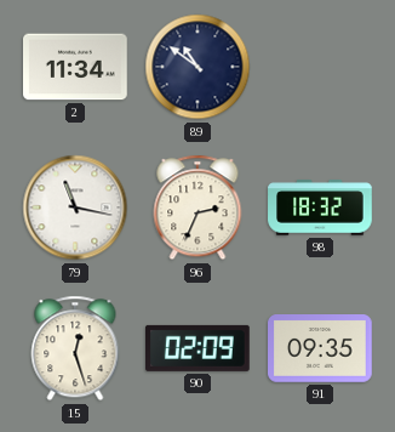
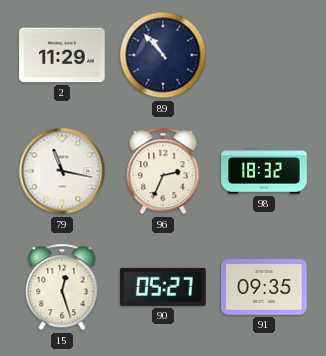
2: 11:34 -> 11:29 (63, 55)
89: 10:51 -> 10:53 (163, 55)
90: 02:09 -> 05:27 (164, 287)
